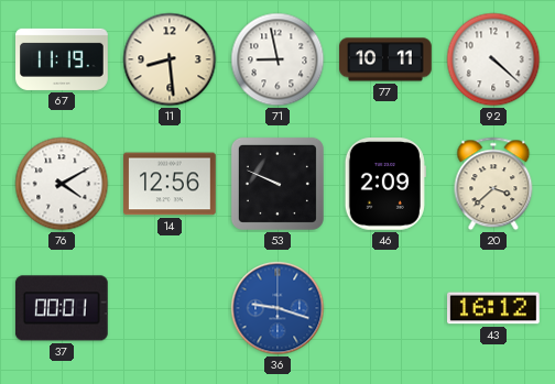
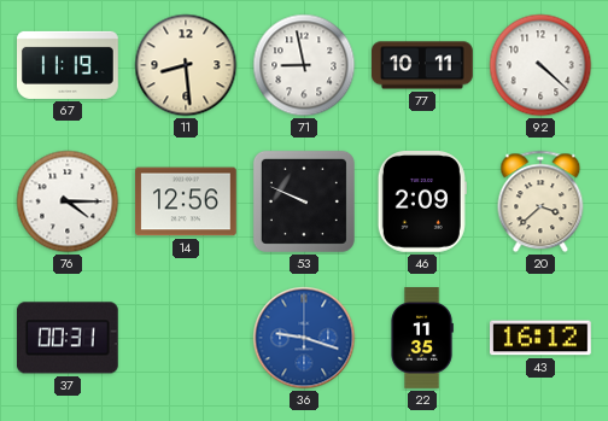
76: 4:10 -> 4:15 (68, 201)
37: 00:01 -> 00:31 (68, 338)
22: none -> 11:35 (422, 338)
